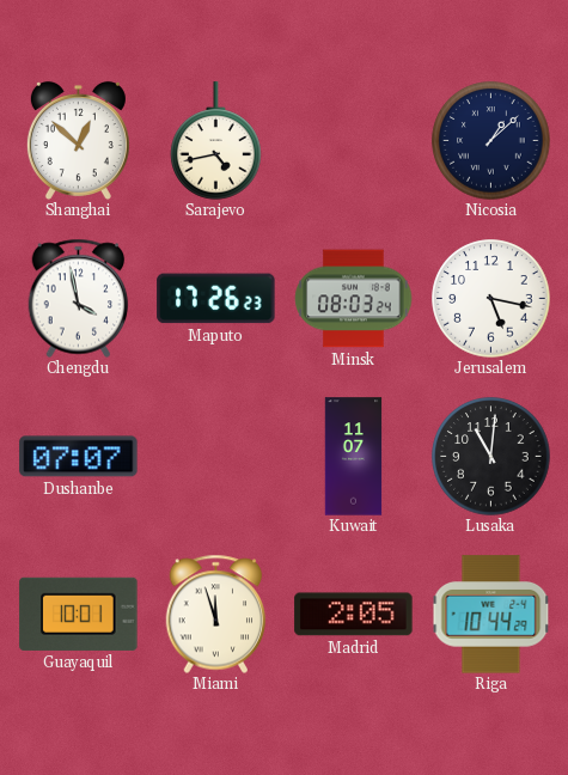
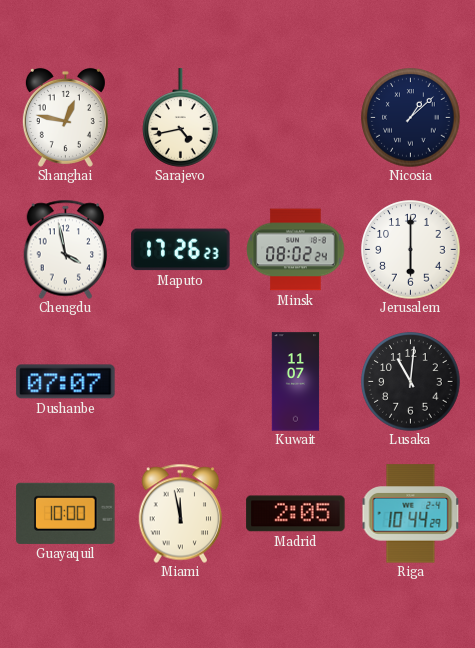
Shanghai: 12:52 -> 12:47 (65, 117)
Minsk: 08:03 -> 08:02 (296, 250)
Jerusalem: 5:17 -> 6:00 (411, 250)
Guayaquil: 10:01 -> 10:00 (66, 513)
Miami: 11:57 -> 11:58 (181, 513)
